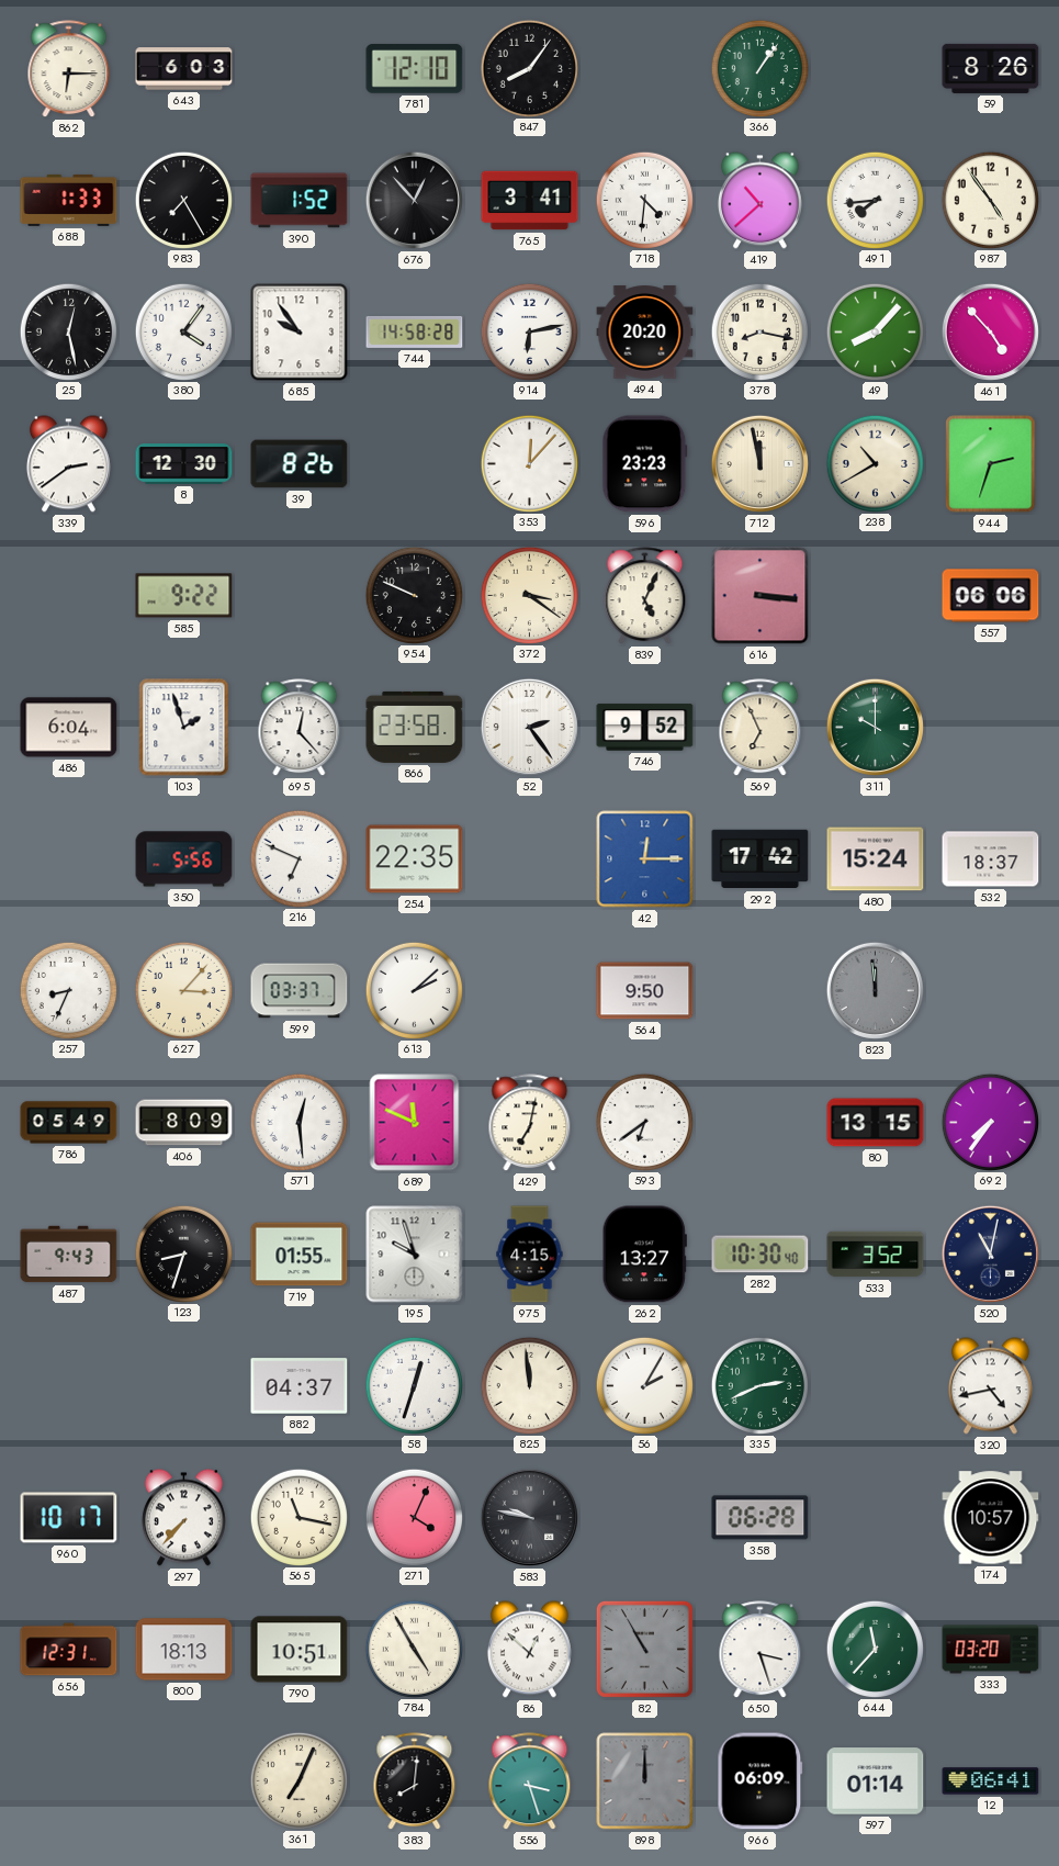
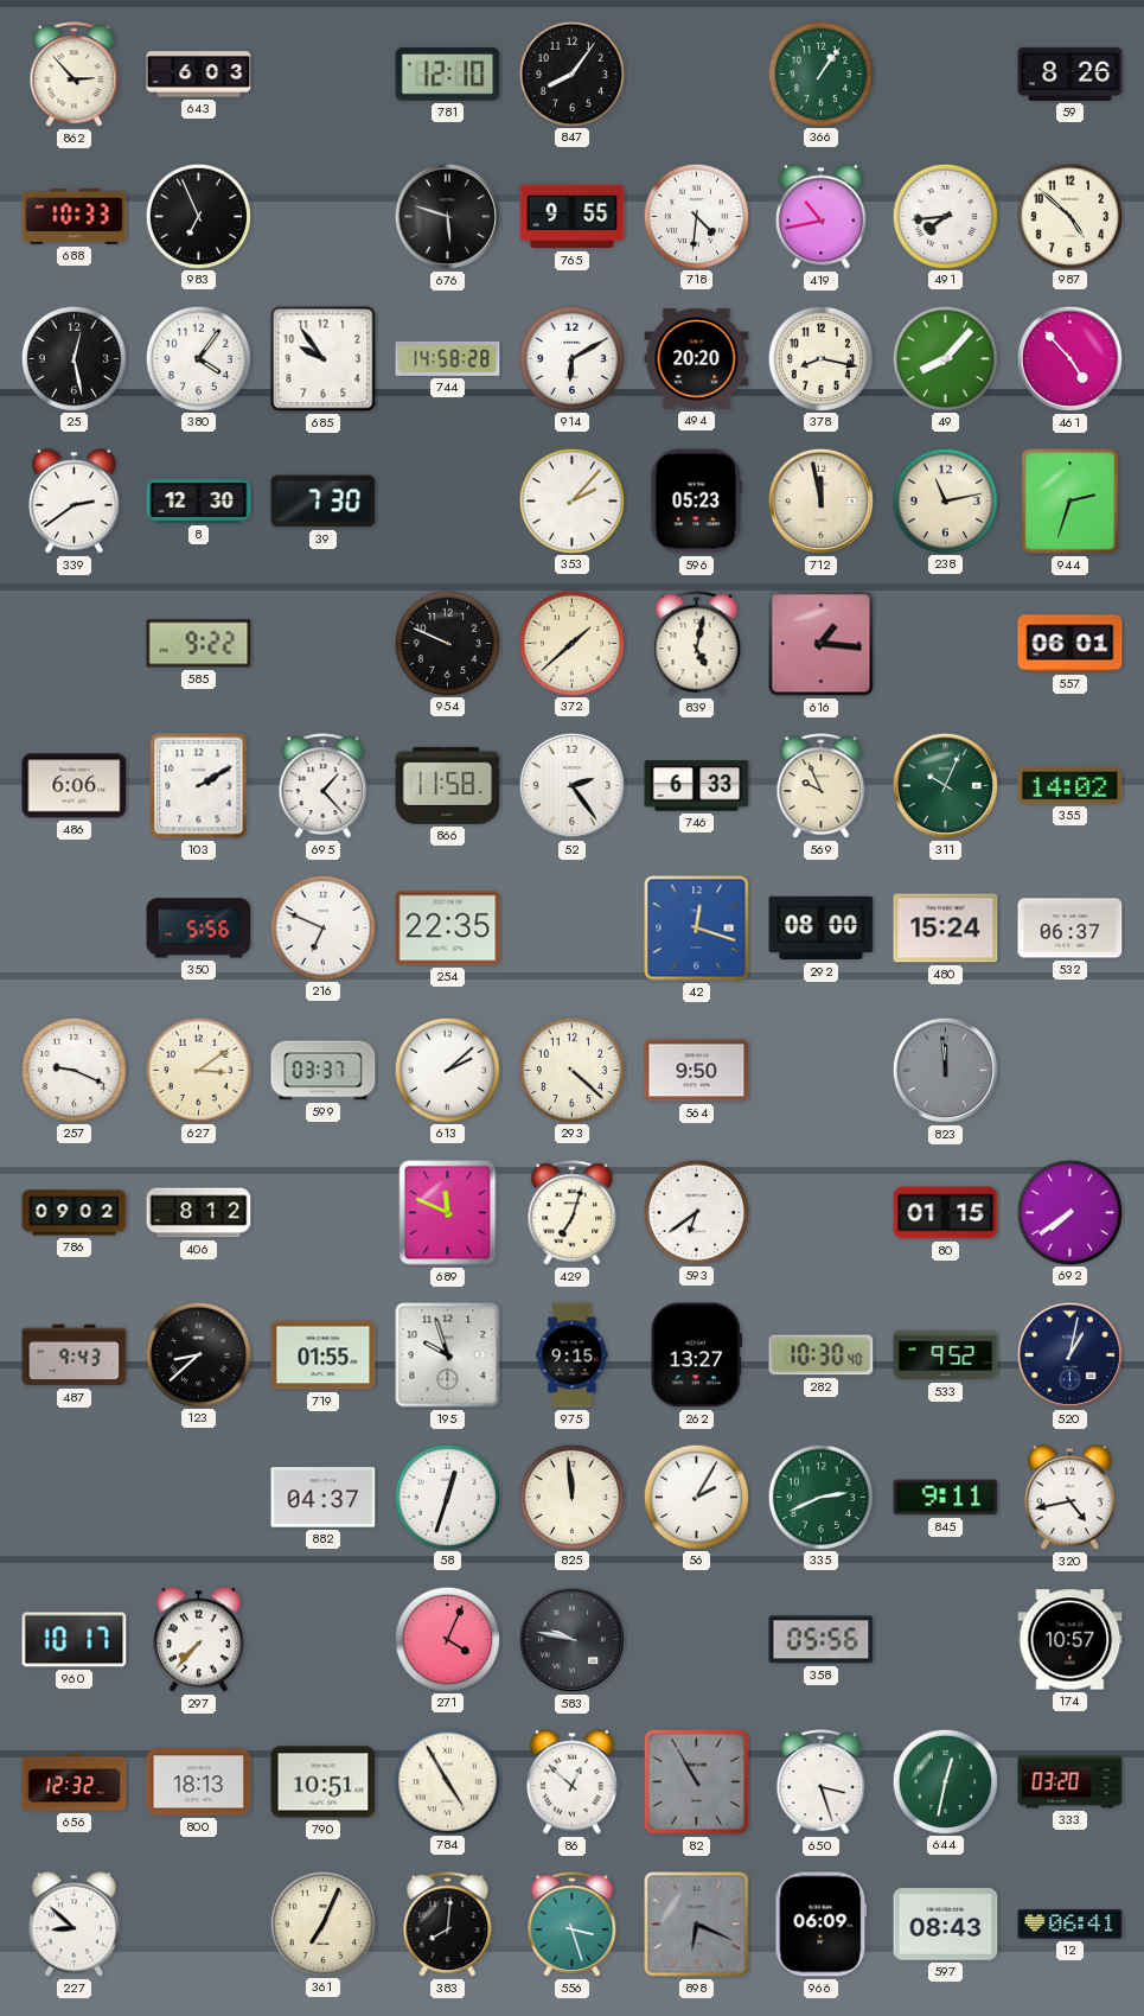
862: 6:15 -> 2:53 (75, 75)
688: 1:33 -> 10:33 (75, 216)
983: 7:25 -> 6:56 (198, 216)
390: 1:52 -> none (300, 201)
676: 12:53 -> 5:48 (447, 216)
765: 3:41 -> 9:55 (573, 217)
419: 10:38 -> 10:43 (820, 217)
987: 4:54 -> 4:52 (1069, 216)
914: 6:13 -> 6:10 (571, 358)
39: 8:26 -> 7:30 (324, 502)
353: 12:07 -> 2:07 (571, 500)
596: 23:23 -> 05:23 (697, 502)
238: 10:40 -> 11:13 (945, 500)
372: 3:21 -> 1:38 (571, 643)
839: 5:04 -> 5:02 (697, 644)
616: 3:16 -> 1:16 (822, 644)
557: 06:06 -> 06:01 (1070, 644)
486: 6:04 -> 6:06 (75, 786)
103: 1:57 -> 2:10 (199, 786)
695: 12:23 -> 1:23 (324, 786)
866: 23:58 -> 11:58 (448, 785)
746: 9:52 -> 6:33 (697, 786)
569: 6:56 -> 9:56 (822, 786)
311: 10:00 -> 10:04 (945, 785)
355: none -> 14:02 (1070, 785)
42: 12:15 -> 12:18 (697, 929)
292: 17:42 -> 08:00 (822, 929)
532: 18:37 -> 06:37 (1070, 929)
257: 8:34 -> 9:19 (74, 1070)
627: 3:07 -> 3:09 (198, 1070)
293: none -> 4:22 (571, 1070)
786: 05:49 -> 09:02 (75, 1213)
406: 8:09 -> 8:12 (199, 1213)
571: 12:29 -> none (298, 1122)
429: 7:02 -> 7:03 (573, 1213)
80: 13:15 -> 01:15 (946, 1213)
692: 7:36 -> 7:39 (1069, 1212)
123: 8:33 -> 8:38 (198, 1354)
975: 4:15 -> 9:15 (573, 1355)
533: 3:52 -> 9:52 (946, 1355)
520: 11:02 -> 1:02 (1069, 1354)
845: none -> 9:11 (946, 1498)
565: 11:17 -> none (298, 1517)
358: 06:28 -> 05:56 (822, 1640)
656: 12:31 -> 12:32 (75, 1782)
644: 11:37 -> 12:32 (945, 1781)
227: none -> 8:52 (74, 1925)
898: 12:00 -> 6:19 (697, 1925)
597: 01:14 -> 08:43 (946, 1925)
